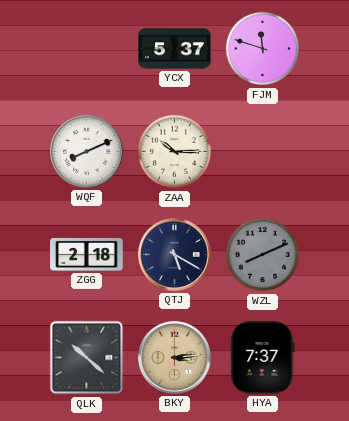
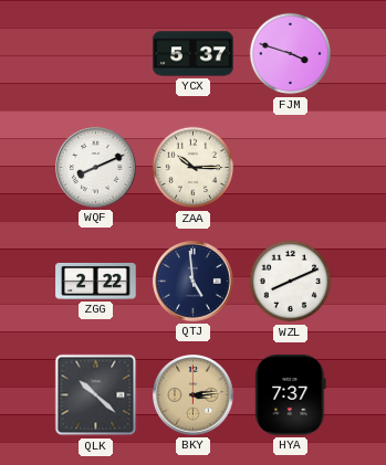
FJM: 11:48 -> 3:48 (291, 54)
ZGG: 2:18 -> 2:22 (96, 281)
QTJ: 5:20 -> 4:59 (194, 282)
WZL dial: grey -> white (291, 282)
